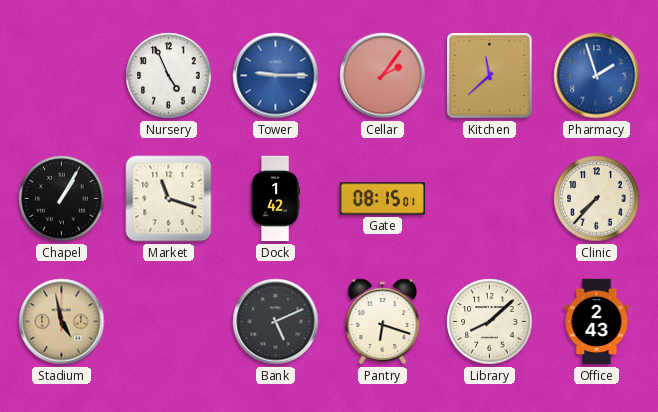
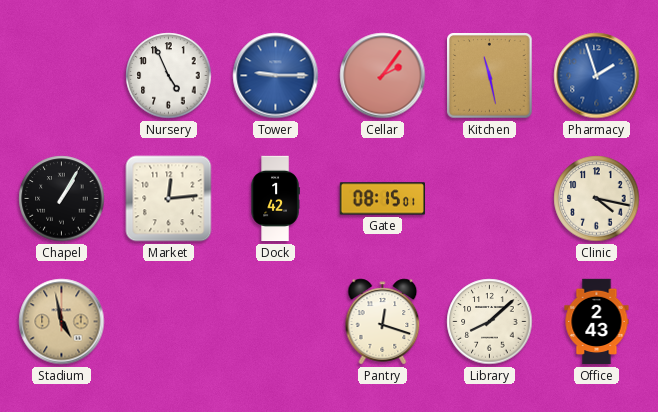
Kitchen: 11:38 -> 11:28 (490, 76)
Market: 11:18 -> 12:14 (169, 199)
Clinic: 7:37 -> 4:17 (597, 199)
Bank: 5:11 -> none (276, 322)
Pantry: 6:18 -> 12:18 (383, 322)
